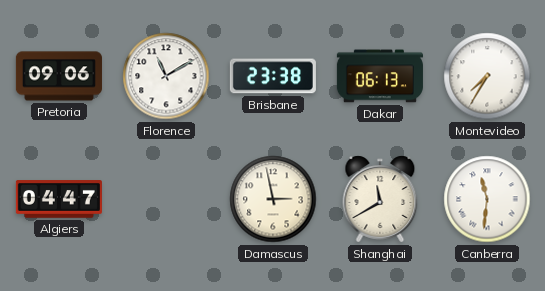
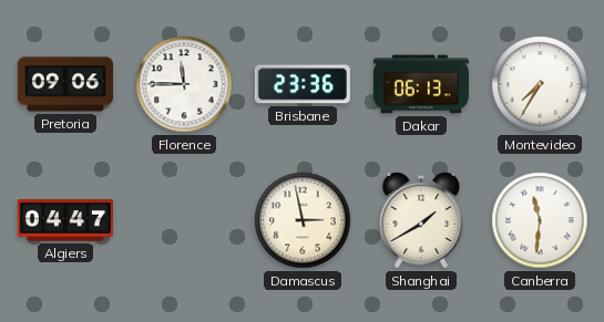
Florence: 11:10 -> 11:45 (184, 84)
Brisbane: 23:38 -> 23:36 (303, 84)
Shanghai: 11:40 -> 1:40 (421, 220)
